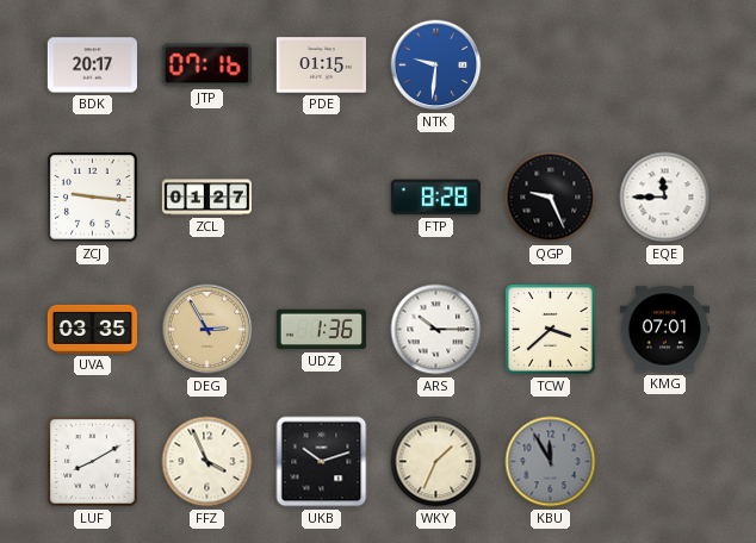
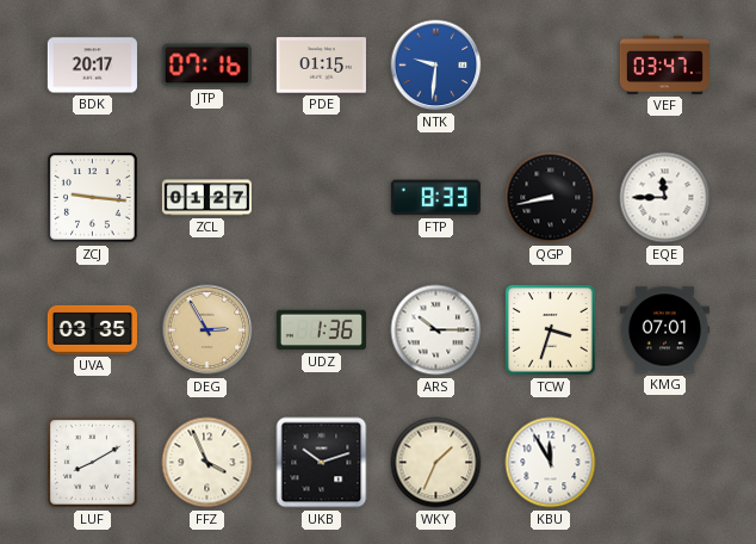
VEF: none -> 03:47 (664, 64)
FTP: 8:28 -> 8:33 (435, 198)
QGP: 9:26 -> 8:43 (551, 198)
TCW: 3:38 -> 3:33 (551, 330)
KBU dial: grey -> white (551, 463)
